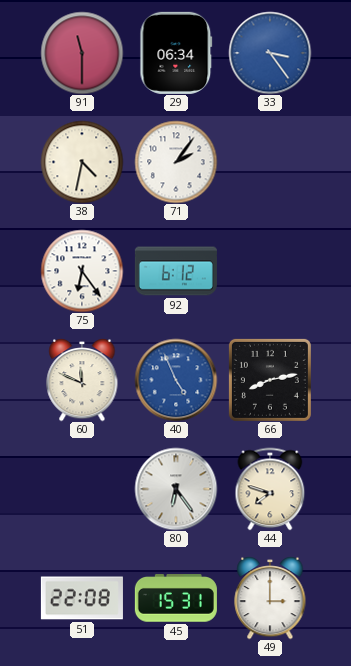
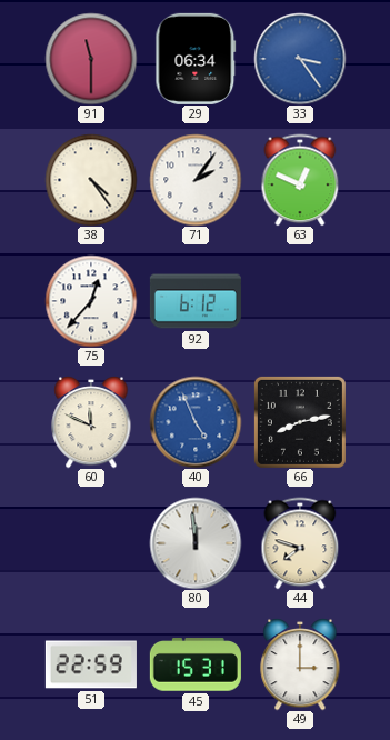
38: 4:32 -> 4:24 (91, 180)
63: none -> 12:49 (300, 180)
75: 6:24 -> 12:37 (91, 301)
80: 6:24 -> 11:59 (196, 543)
51: 22:08 -> 22:59 (91, 664)
